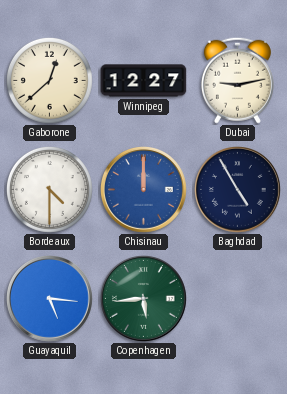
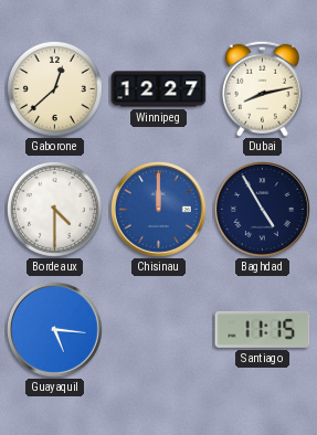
Dubai: 9:13 -> 8:13 (262, 88)
Copenhagen: 5:44 -> none (144, 299)
Santiago: none -> 11:15 (263, 329)
